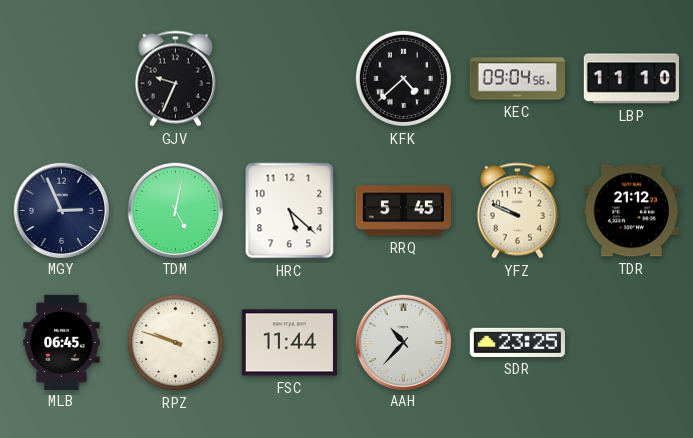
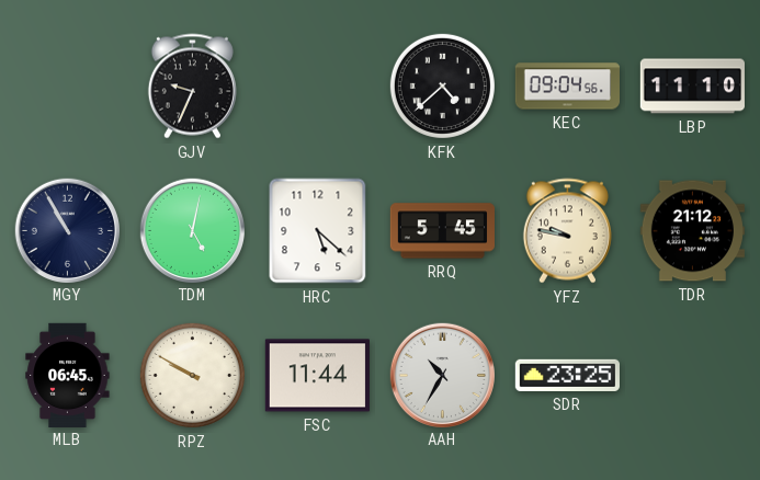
MGY: 2:56 -> 10:55 (67, 230)
YFZ: 9:49 -> 9:47 (567, 231)
RPZ: 9:48 -> 9:50 (192, 375)
AAH: 10:37 -> 10:35 (442, 375)
